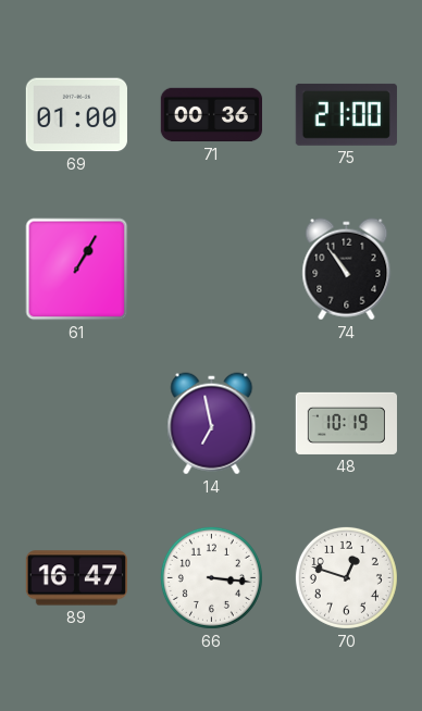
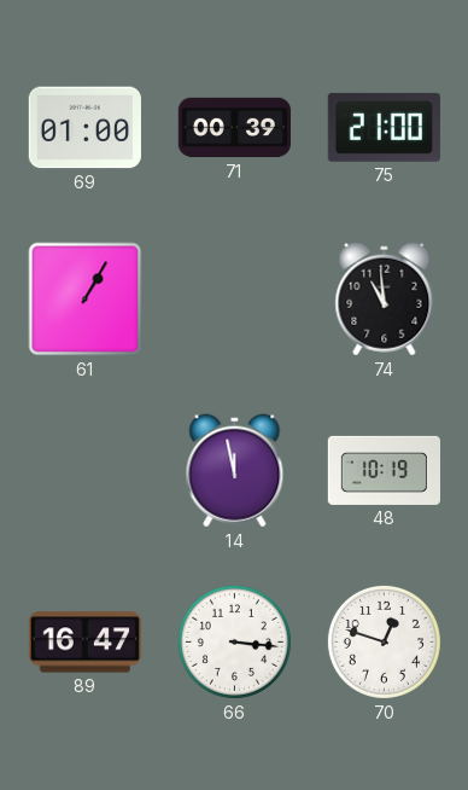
71: 00:36 -> 00:39 (234, 128)
74: 10:54 -> 10:59 (385, 300)
14: 6:58 -> 11:58 (235, 471)
